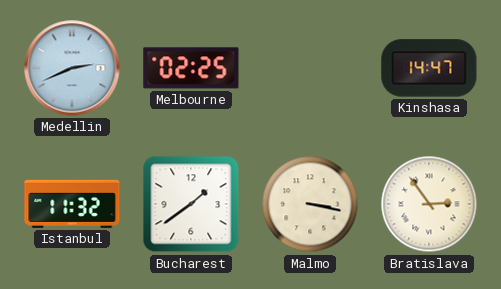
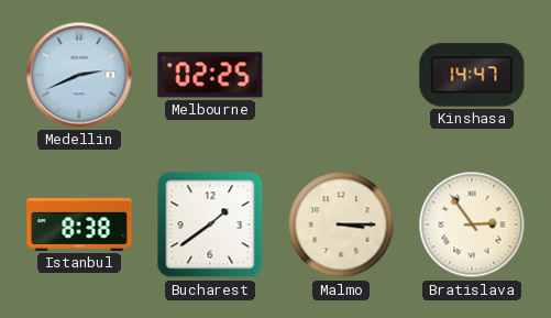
Istanbul: 11:32 -> 8:38 (79, 224)
Malmo: 3:17 -> 3:15 (341, 224)
